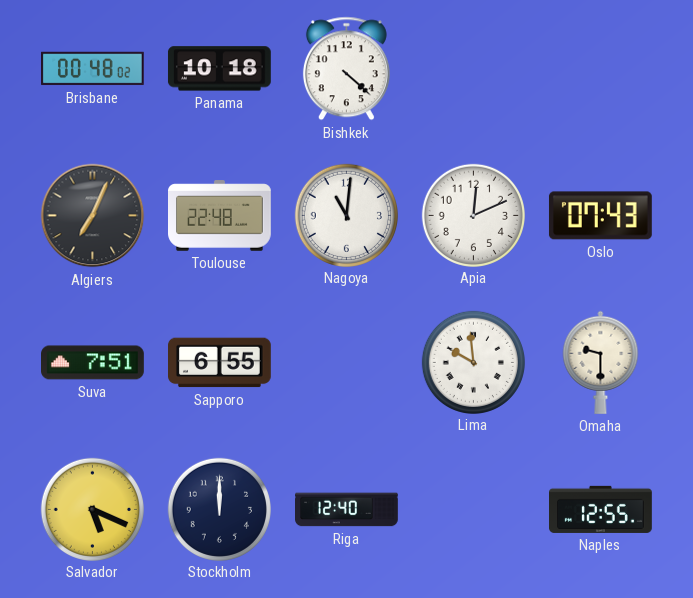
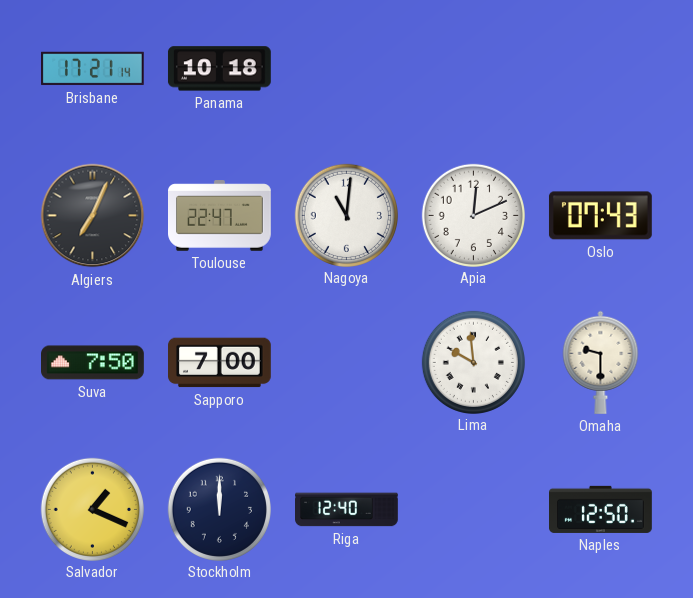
Brisbane: 00:48 -> 17:21 (93, 69)
Bishkek: 4:22 -> none (346, 69)
Toulouse: 22:48 -> 22:47 (220, 216)
Suva: 7:51 -> 7:50 (93, 363)
Sapporo: 6:55 -> 7:00 (220, 363)
Salvador: 5:19 -> 1:19 (92, 509)
Naples: 12:55 -> 12:50 (601, 509)
